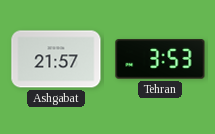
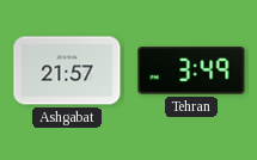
Tehran: 3:53 -> 3:49 (191, 70)
